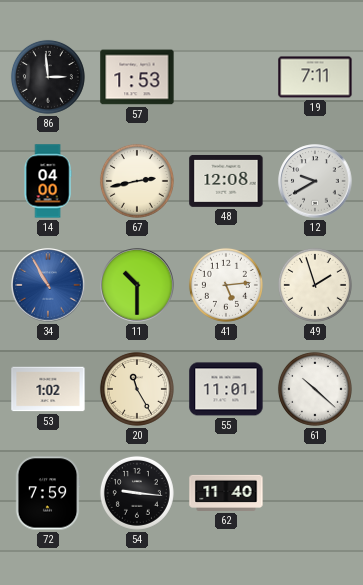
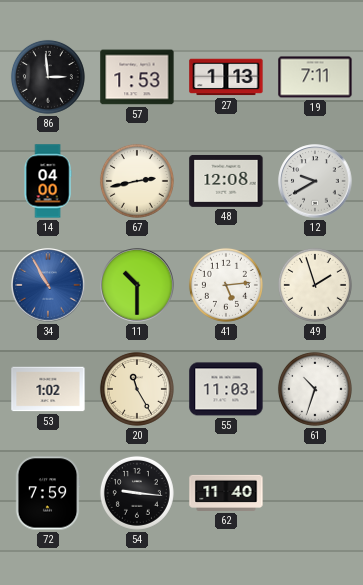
27: none -> 1:13 (226, 77)
55: 11:01 -> 11:03 (226, 389)
61: 10:22 -> 10:33 (315, 389)
